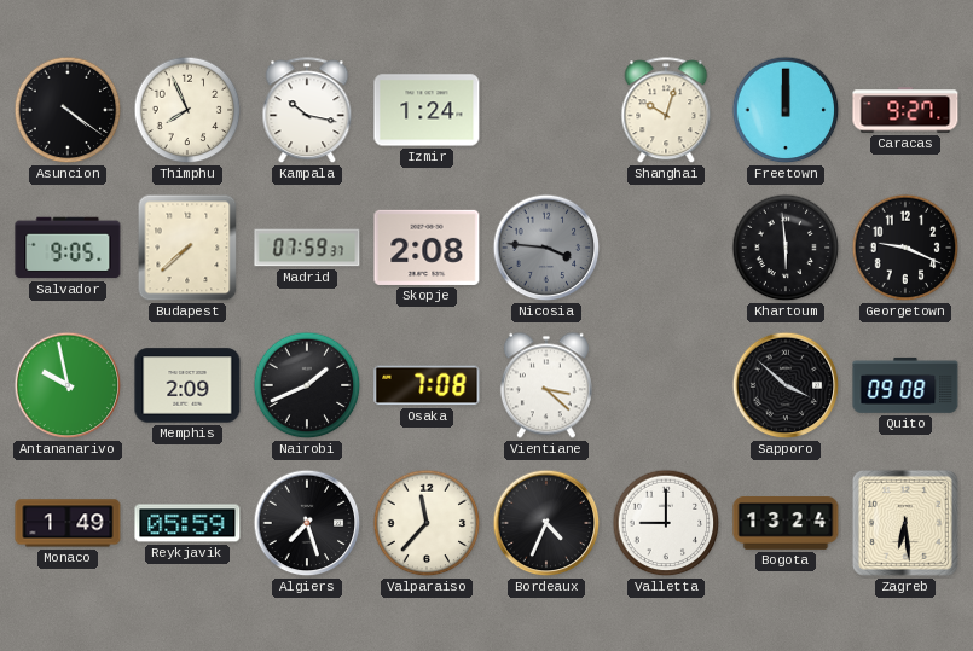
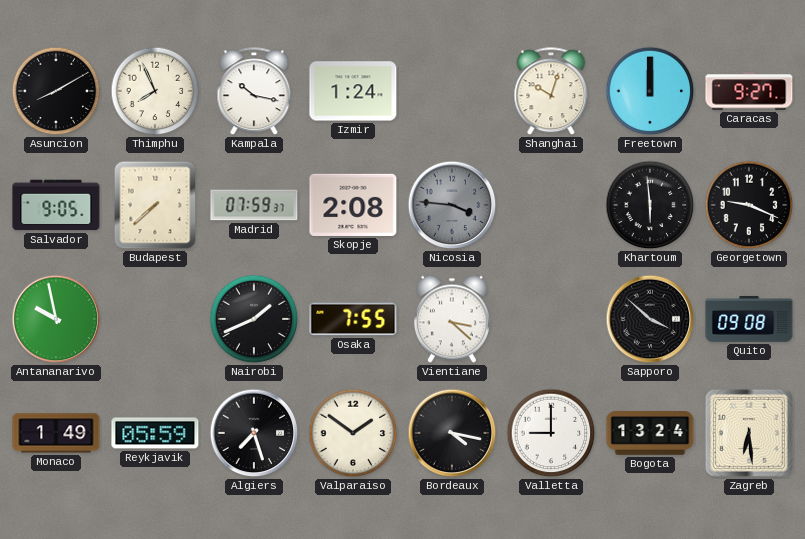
Asuncion: 4:21 -> 8:10 (56, 91)
Memphis: 2:09 -> none (187, 385)
Osaka: 7:08 -> 7:55 (353, 319)
Valparaiso: 11:37 -> 1:51 (353, 433)
Bordeaux: 4:34 -> 4:17 (452, 433)
